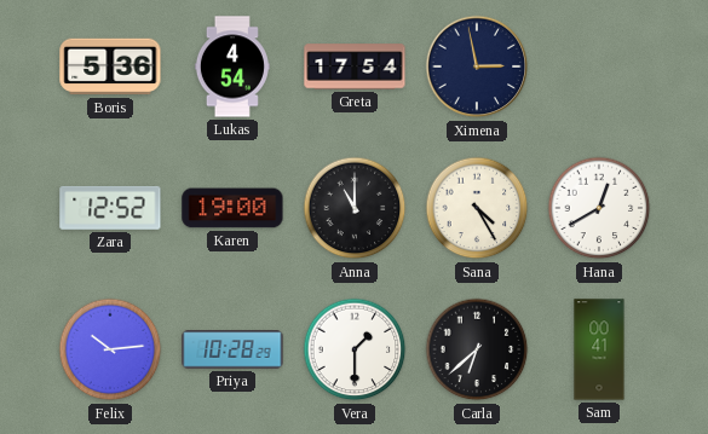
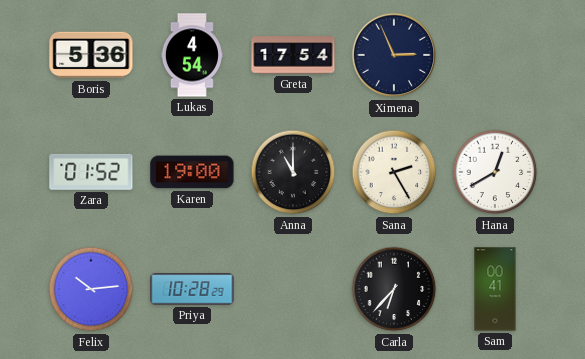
Ximena: 2:58 -> 2:56 (394, 55)
Zara: 12:52 -> 01:52 (91, 172)
Sana: 4:25 -> 2:25 (394, 172)
Vera: 1:30 -> none (355, 349)
Carla: 6:38 -> 6:37 (394, 289)
